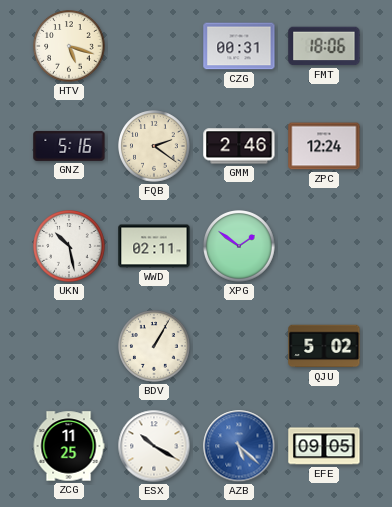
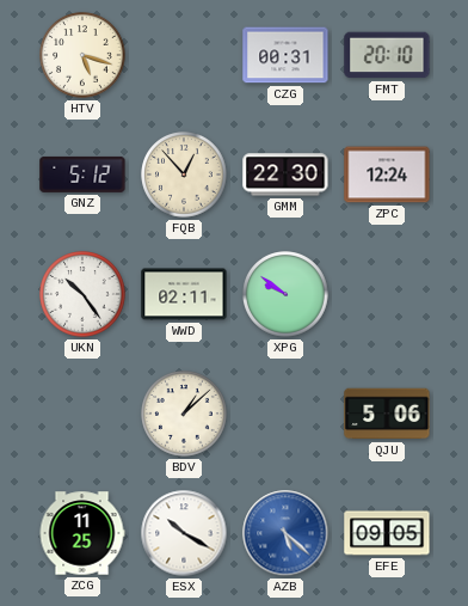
FMT: 18:06 -> 20:10 (387, 55)
GNZ: 5:16 -> 5:12 (82, 175)
FQB: 2:21 -> 12:53 (184, 175)
GMM: 2:46 -> 22:30 (285, 175)
UKN: 10:28 -> 10:24 (82, 294)
XPG: 1:51 -> 9:51 (285, 294)
BDV: 1:05 -> 1:08 (184, 414)
QJU: 5:02 -> 5:06 (387, 414)
